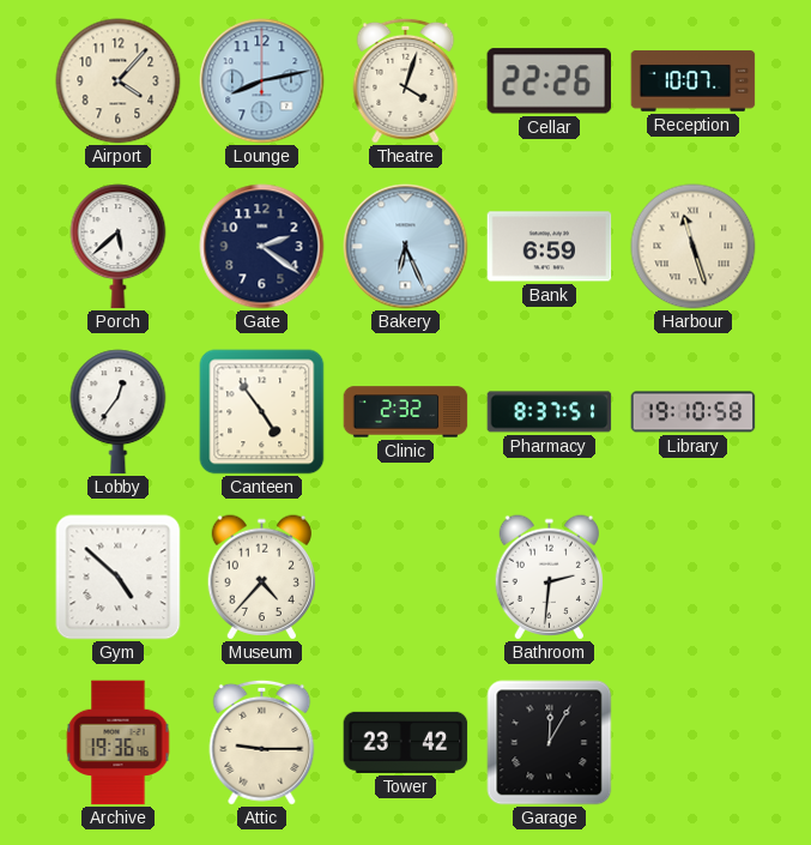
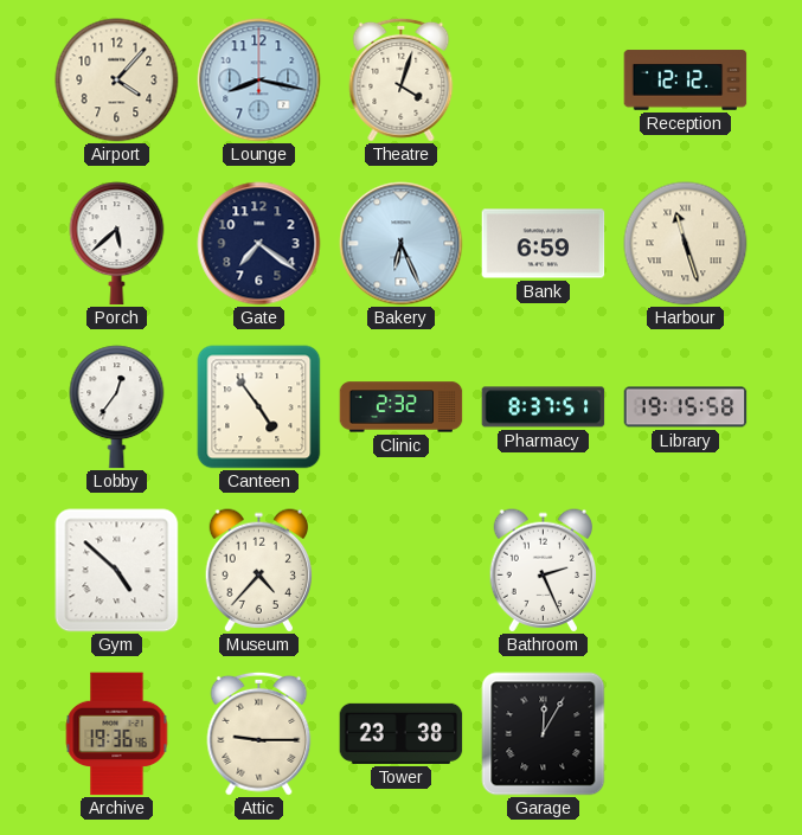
Lounge: 8:13 -> 8:17 (259, 81)
Cellar: 22:26 -> none (549, 82)
Reception: 10:07 -> 12:12 (686, 81)
Gate: 2:21 -> 7:21 (259, 244)
Library: 19:10 -> 19:15 (686, 407)
Bathroom: 2:31 -> 2:26 (543, 571)
Tower: 23:42 -> 23:38 (402, 733)
